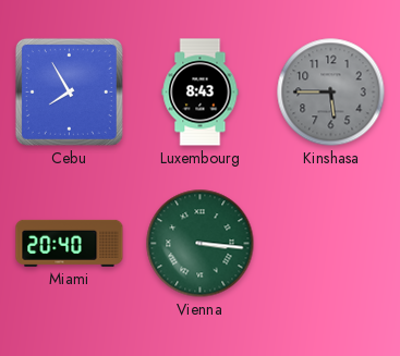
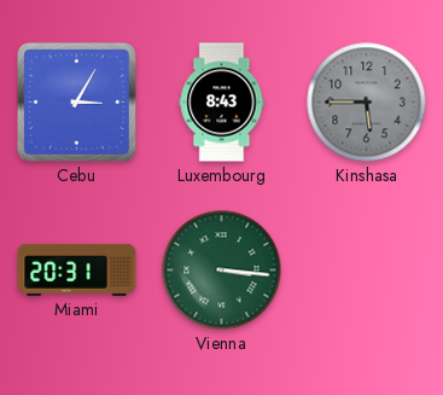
Cebu: 7:55 -> 3:05 (76, 101)
Miami: 20:40 -> 20:31 (77, 269)
